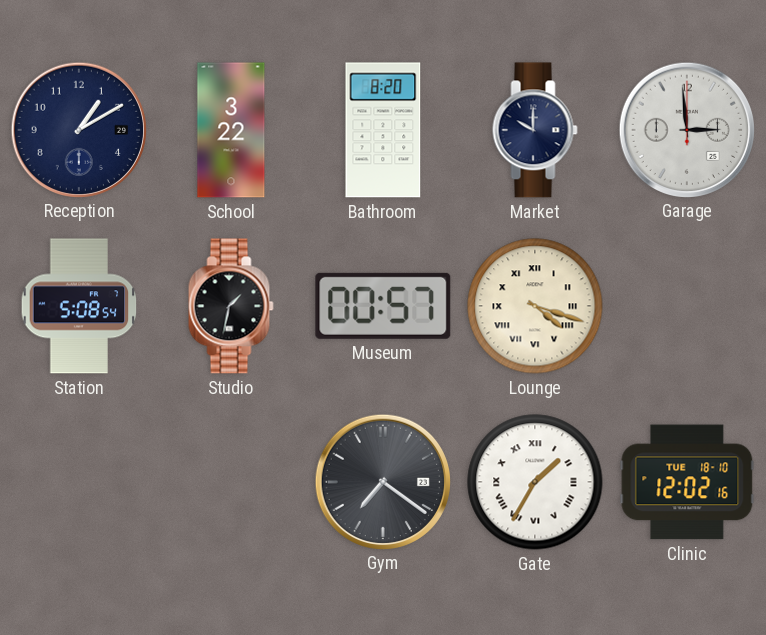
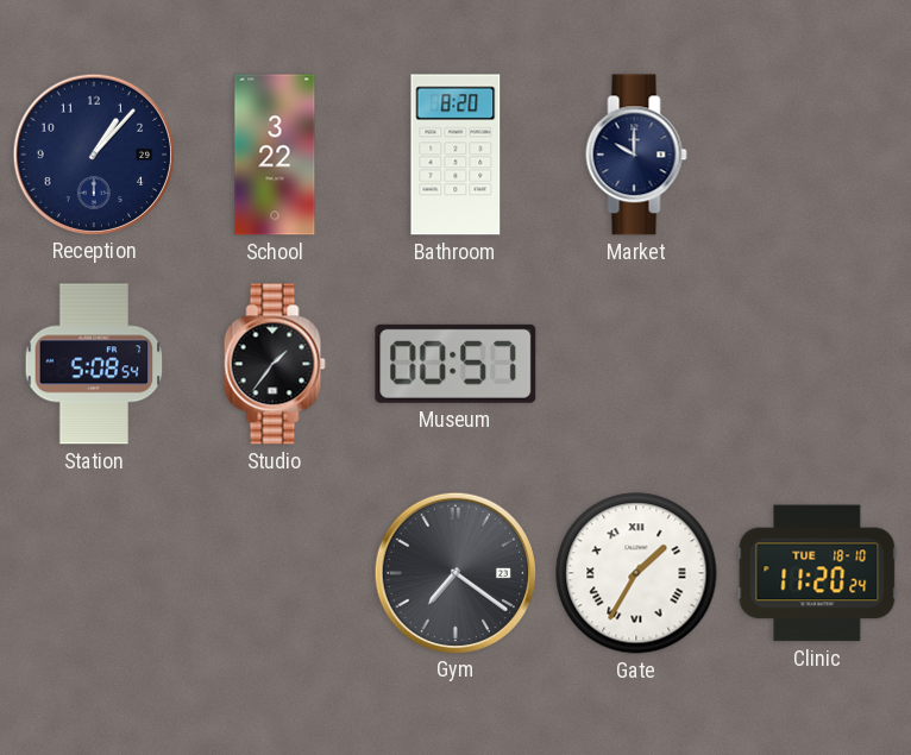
Reception: 1:10 -> 1:07 (93, 153)
Garage: 2:59 -> none (686, 129)
Studio: 1:32 -> 1:36 (275, 364)
Lounge: 4:18 -> none (535, 306)
Clinic: 12:02 -> 11:20 (817, 573)
